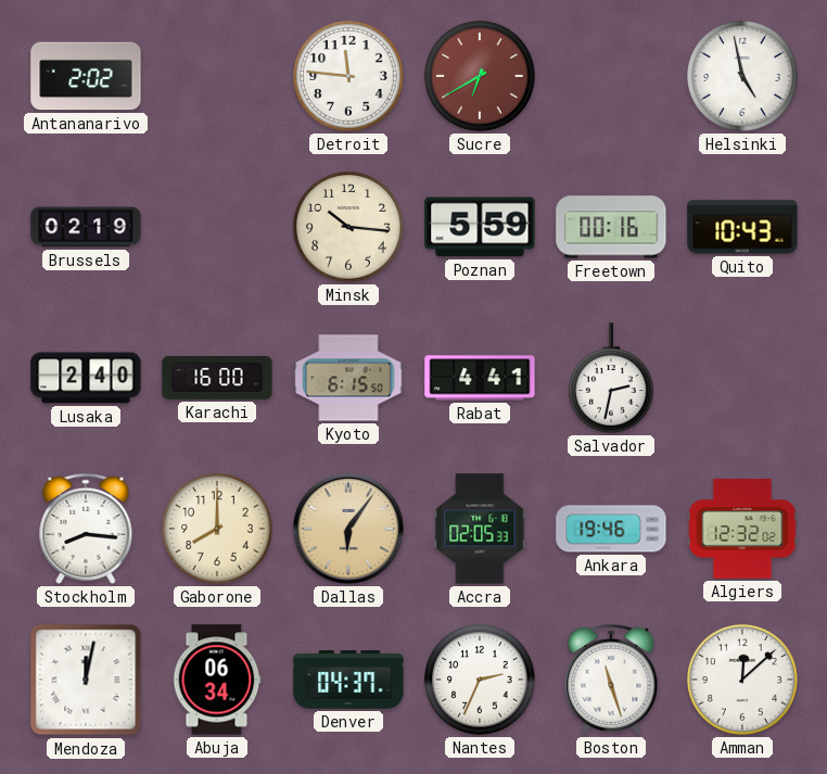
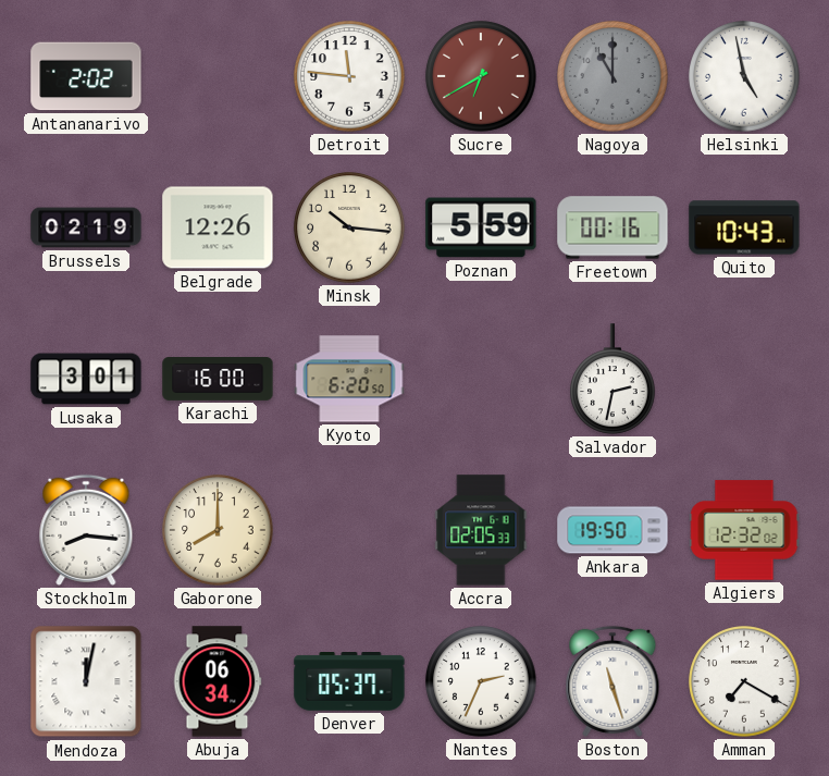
Nagoya: none -> 11:00 (613, 76)
Belgrade: none -> 12:26 (218, 227)
Lusaka: 2:40 -> 3:01 (86, 379)
Kyoto: 6:15 -> 6:20 (349, 379)
Rabat: 4:41 -> none (480, 378)
Dallas: 6:06 -> none (348, 529)
Ankara: 19:46 -> 19:50 (613, 530)
Denver: 04:37 -> 05:37 (349, 681)
Amman: 12:08 -> 7:20 (744, 681)
